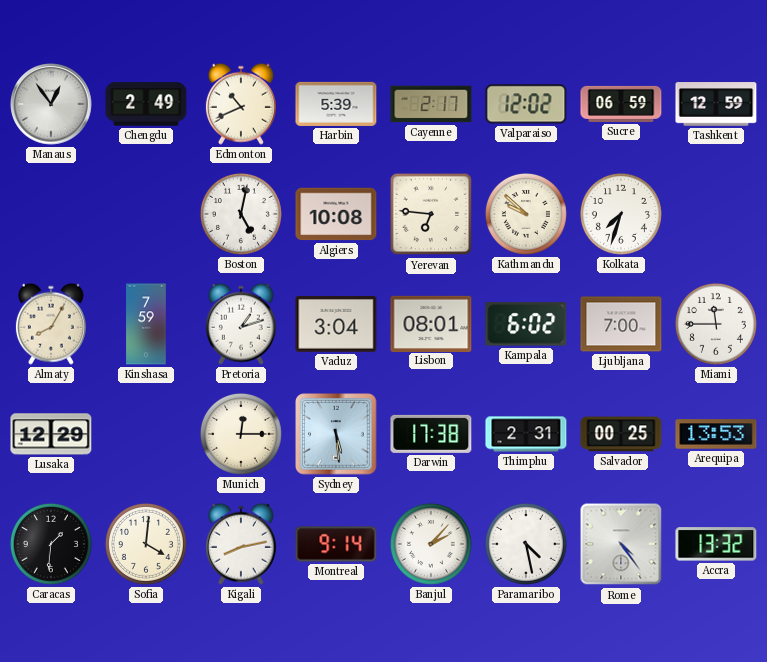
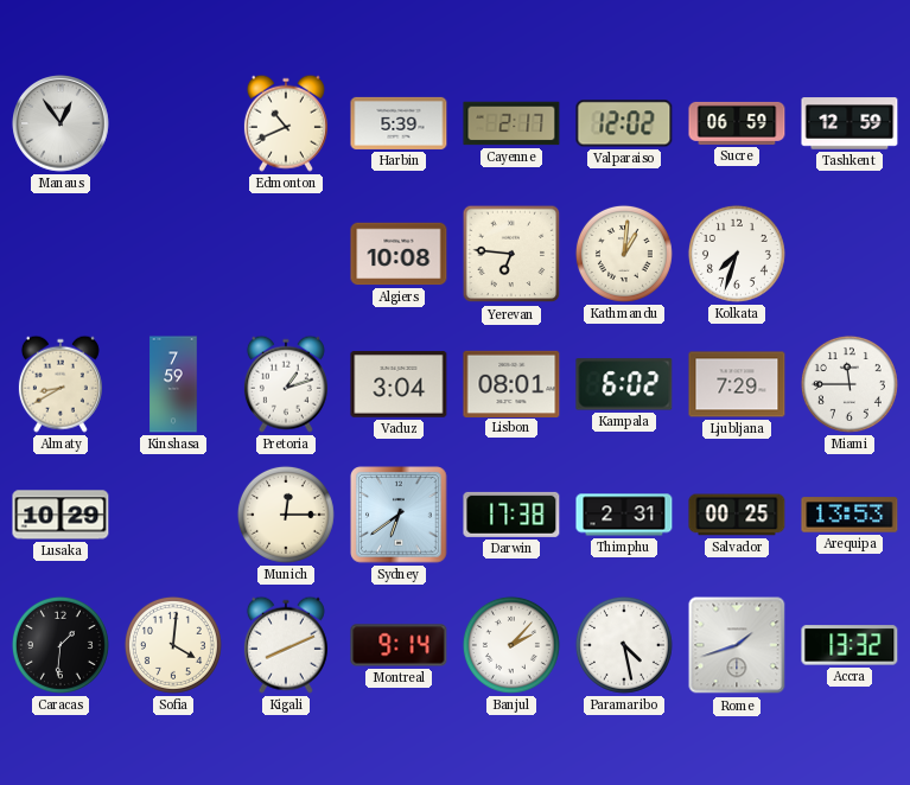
Chengdu: 2:49 -> none (146, 104)
Boston: 5:02 -> none (241, 214)
Kathmandu: 9:52 -> 1:01 (624, 254)
Almaty: 8:05 -> 8:40 (61, 384)
Ljubljana: 7:00 -> 7:29 (737, 384)
Lusaka: 12:29 -> 10:29 (61, 515)
Sydney: 5:29 -> 6:39 (399, 515)
Kigali: 8:13 -> 8:11 (286, 645)
Rome: 4:24 -> 1:42 (737, 645)
